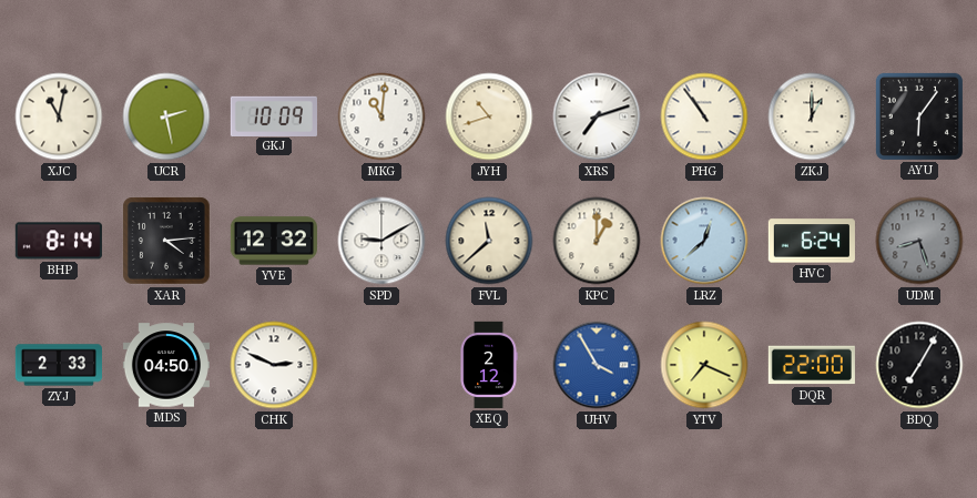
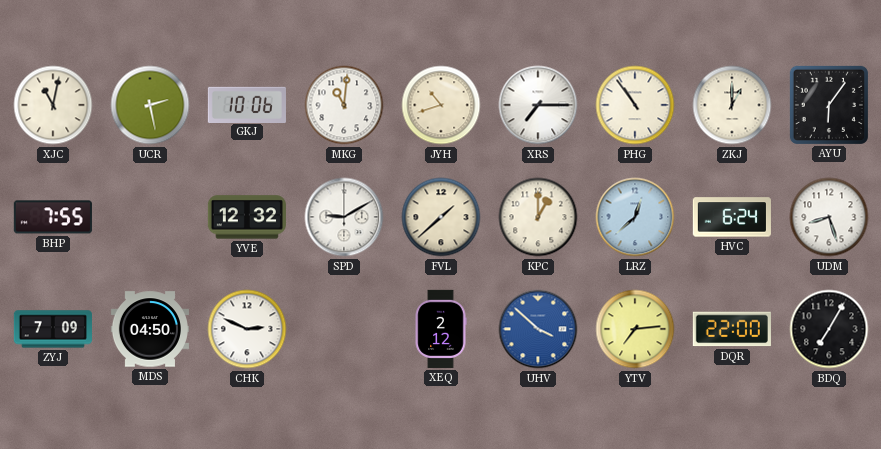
GKJ: 10:09 -> 10:06 (247, 104)
XRS: 7:12 -> 7:15 (538, 105)
BHP: 8:14 -> 7:55 (53, 217)
XAR: 4:14 -> none (166, 241)
FVL: 11:38 -> 1:38 (441, 217)
UDM dial: grey -> white (829, 217)
ZYJ: 2:33 -> 7:09 (53, 329)
UHV: 3:55 -> 3:52 (538, 329)
YTV: 7:19 -> 7:14 (635, 329)
